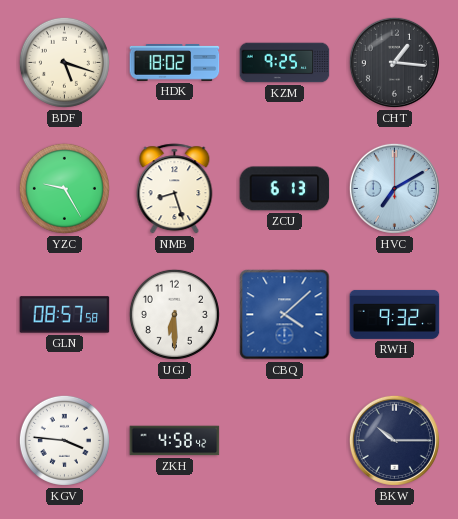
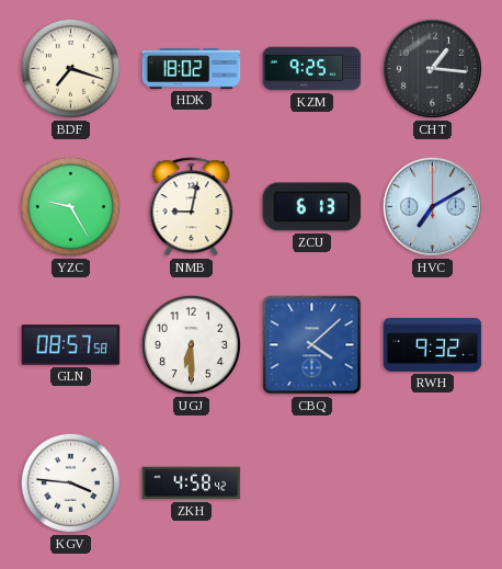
BDF: 5:18 -> 7:18 (70, 68)
NMB: 8:27 -> 9:02 (192, 207)
BKW: 10:15 -> none (394, 440)
